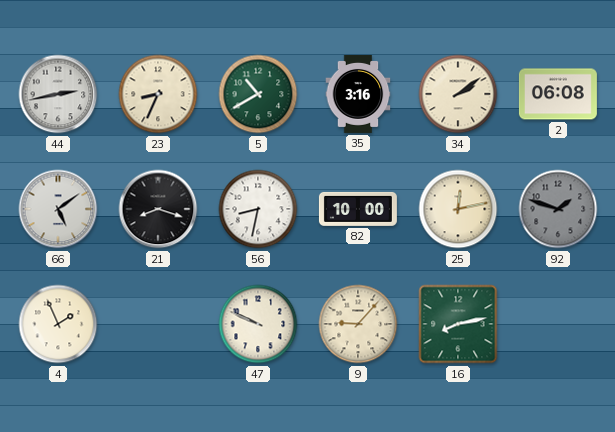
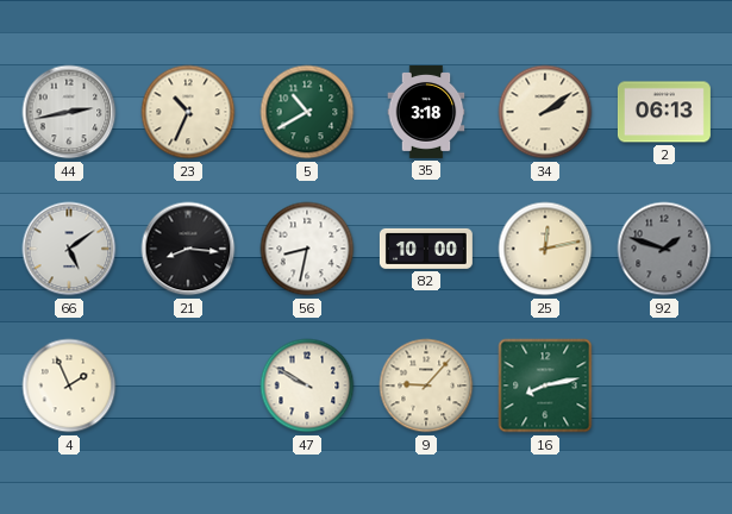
23: 8:34 -> 10:34 (188, 112)
35: 3:16 -> 3:18 (426, 112)
2: 06:08 -> 06:13 (664, 112)
21: 8:18 -> 8:16 (188, 249)
47: 9:49 -> 9:50 (307, 385)
